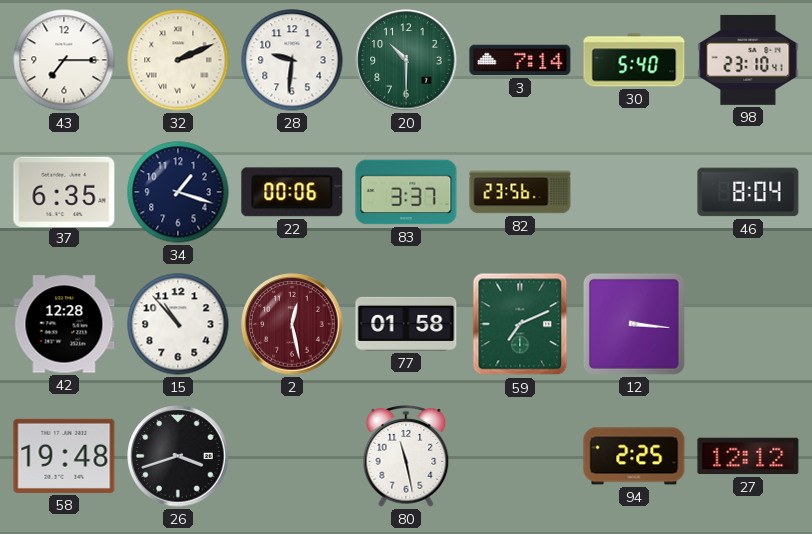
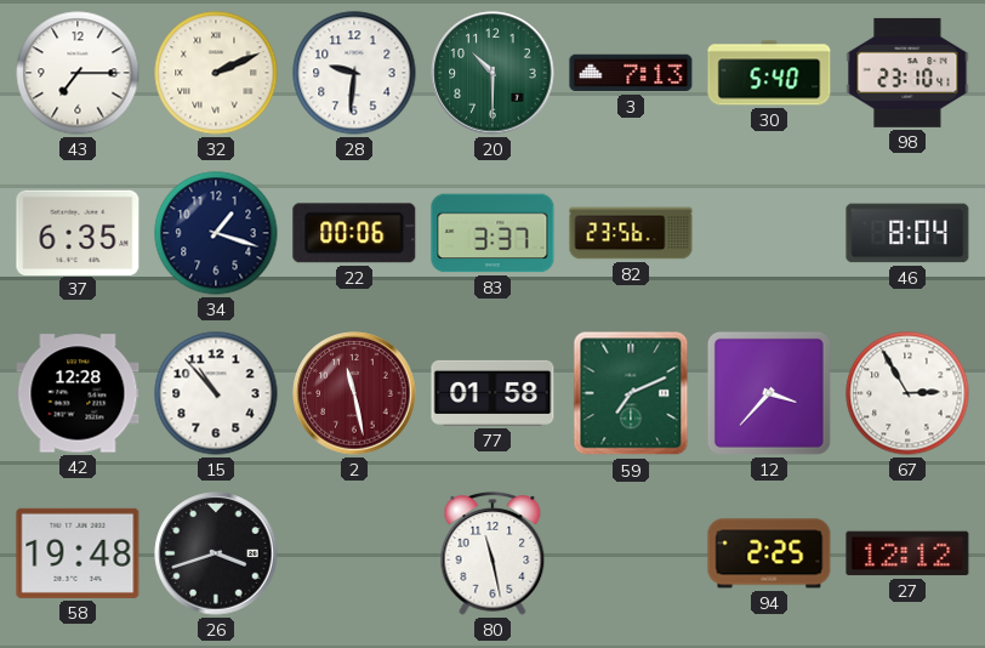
3: 7:14 -> 7:13 (631, 73)
2: 12:28 -> 11:28 (354, 393)
12: 3:16 -> 3:37 (769, 393)
67: none -> 2:55 (907, 393)
